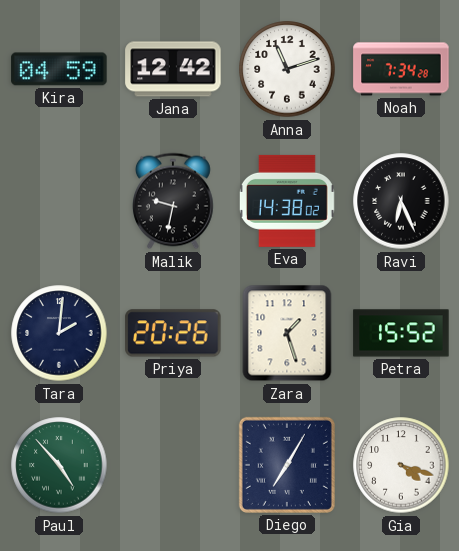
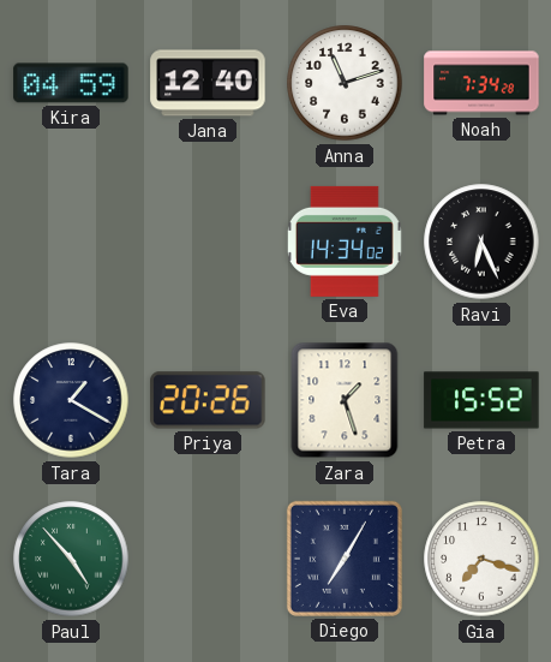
Jana: 12:42 -> 12:40 (208, 83)
Malik: 9:32 -> none (173, 201)
Eva: 14:38 -> 14:34 (345, 241)
Tara: 2:01 -> 1:20 (71, 400)
Gia: 4:18 -> 7:18 (481, 559)
